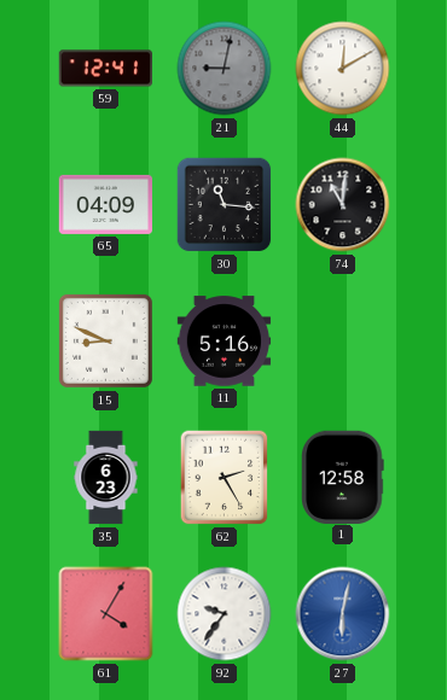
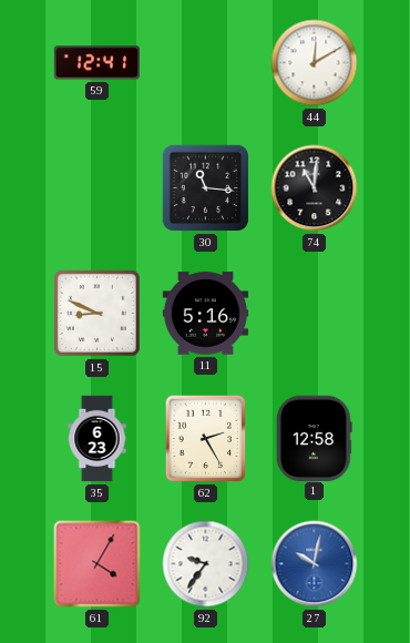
21: 9:02 -> none (225, 69)
65: 04:09 -> none (105, 204)
27: 6:02 -> 10:02 (315, 564)
